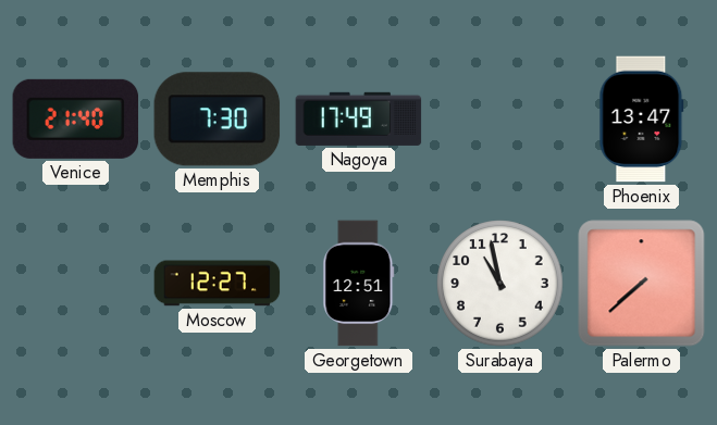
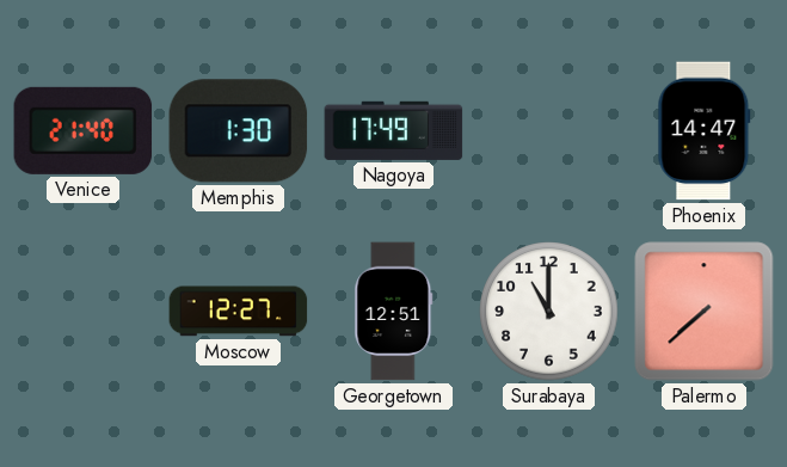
Memphis: 7:30 -> 1:30 (239, 131)
Phoenix: 13:47 -> 14:47 (705, 131)
Surabaya: 10:58 -> 11:00 (549, 312)
